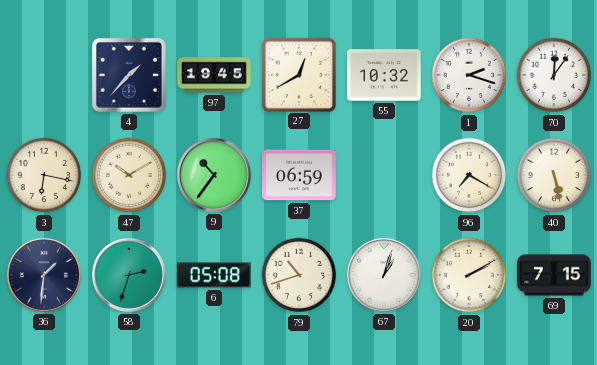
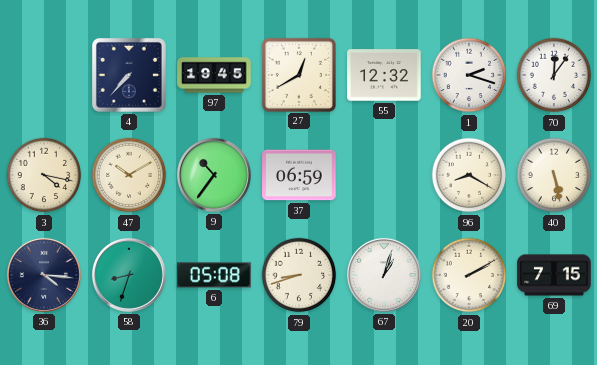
4: 1:37 -> 7:37 (129, 75)
55: 10:32 -> 12:32 (384, 75)
3: 6:17 -> 4:17 (44, 175)
96: 7:20 -> 8:20 (469, 175)
36: 1:31 -> 4:16 (44, 275)
58: 2:33 -> 8:33 (129, 275)
79: 10:42 -> 8:42 (299, 275)
